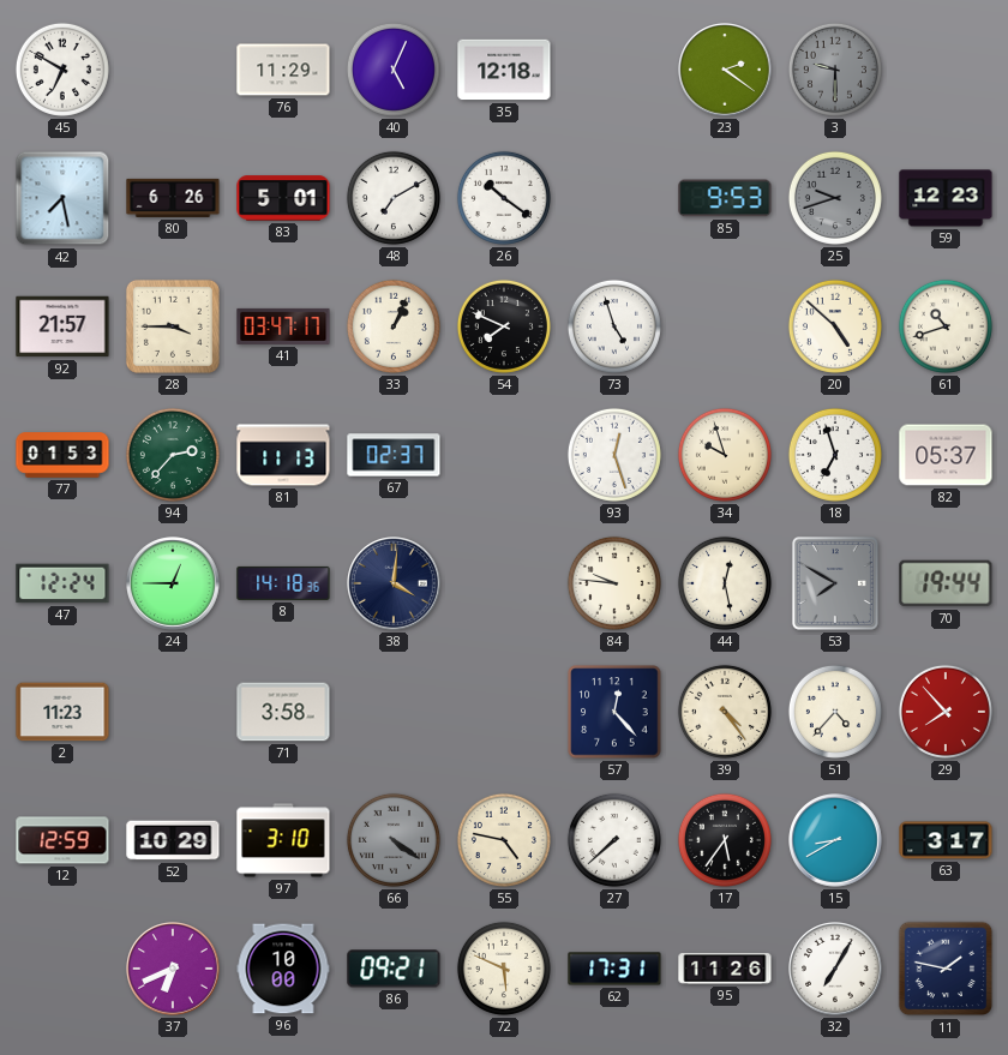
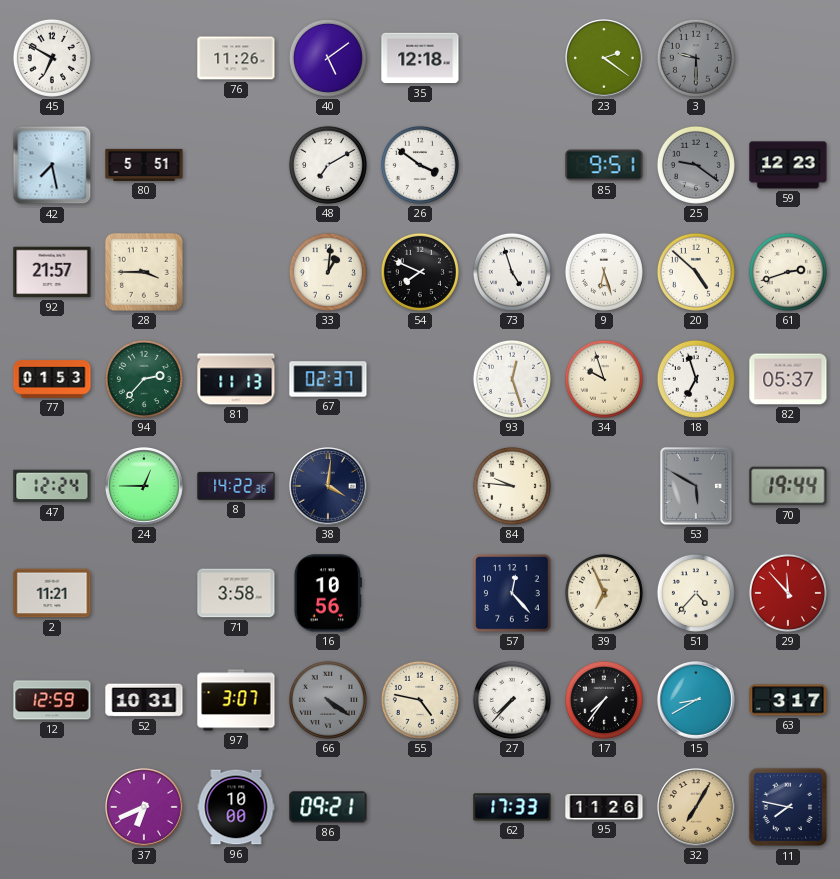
76: 11:29 -> 11:26 (236, 58)
40: 5:04 -> 5:09 (328, 58)
80: 6:26 -> 5:51 (144, 165)
83: 5:01 -> none (283, 198)
26: 10:21 -> 3:51 (420, 165)
85: 9:53 -> 9:51 (604, 165)
25: 9:42 -> 9:21 (696, 165)
41: 03:47 -> none (283, 326)
33: 1:04 -> 1:01 (328, 272)
9: none -> 6:27 (604, 272)
61: 10:42 -> 2:42 (788, 272)
8: 14:18 -> 14:22 (236, 486)
44: 12:28 -> none (725, 583)
53: 7:50 -> 5:50 (696, 486)
2: 11:23 -> 11:21 (52, 593)
16: none -> 10:56 (328, 593)
39: 4:24 -> 6:56 (604, 593)
29: 7:53 -> 11:53 (788, 593)
52: 10:29 -> 10:31 (144, 700)
97: 3:10 -> 3:07 (236, 700)
27: 7:38 -> 7:37 (512, 700)
17: 5:36 -> 7:36 (604, 700)
72: 5:49 -> none (504, 969)
62: 17:31 -> 17:33 (512, 807)
32 dial: white -> champagne (696, 807)
11: 1:47 -> 7:47 (788, 807)
